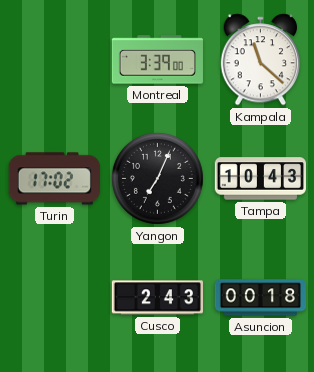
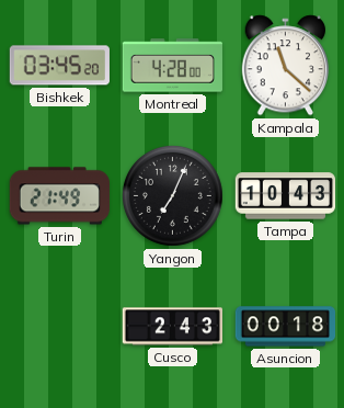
Bishkek: none -> 03:45 (59, 66)
Montreal: 3:39 -> 4:28 (172, 66)
Turin: 17:02 -> 21:49 (59, 196)
